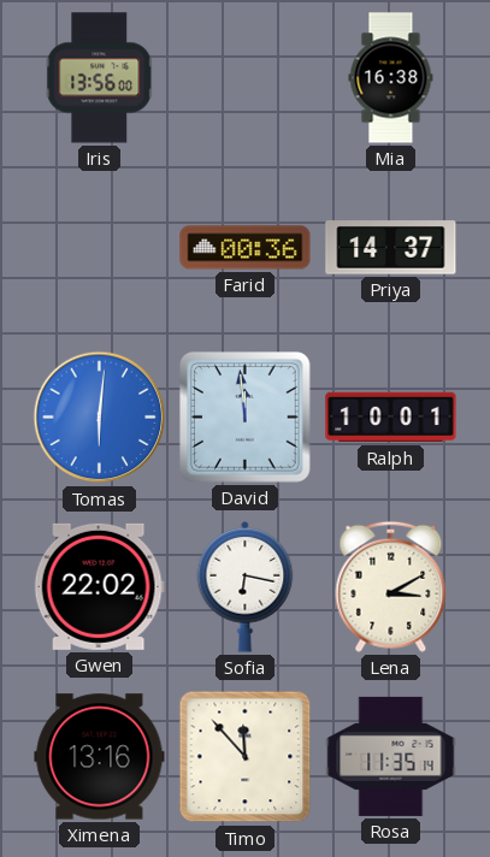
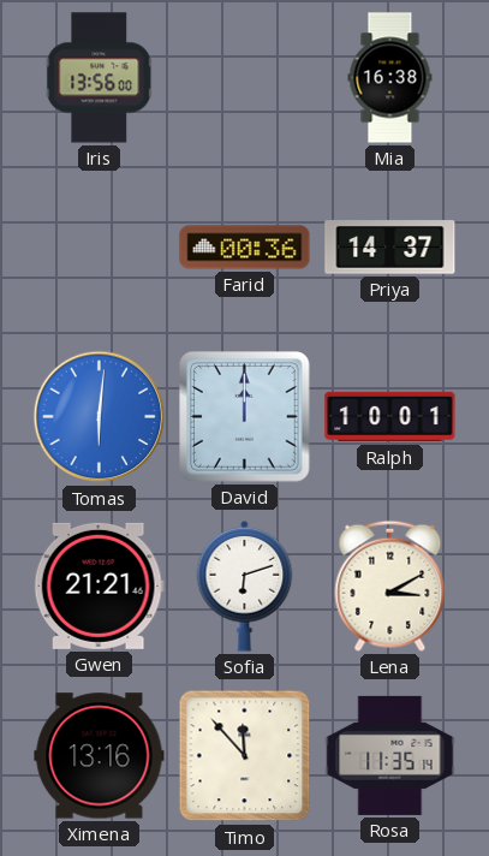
David: 11:59 -> 12:00 (245, 417)
Gwen: 22:02 -> 21:21 (99, 585)
Sofia: 6:17 -> 6:12 (245, 587)
